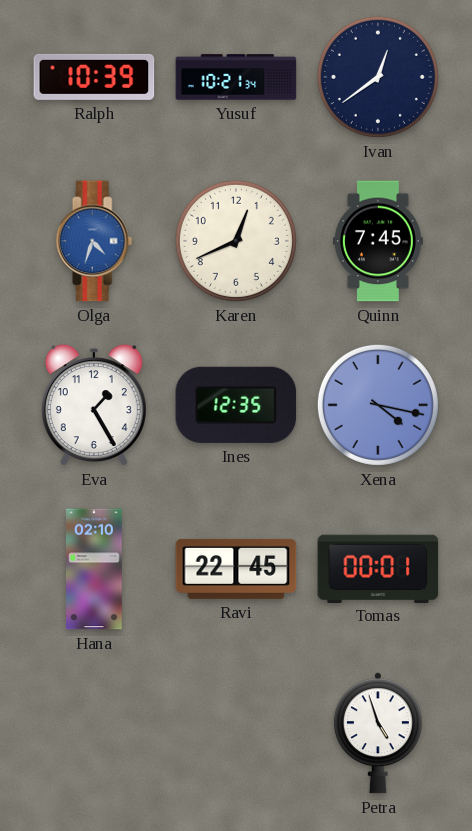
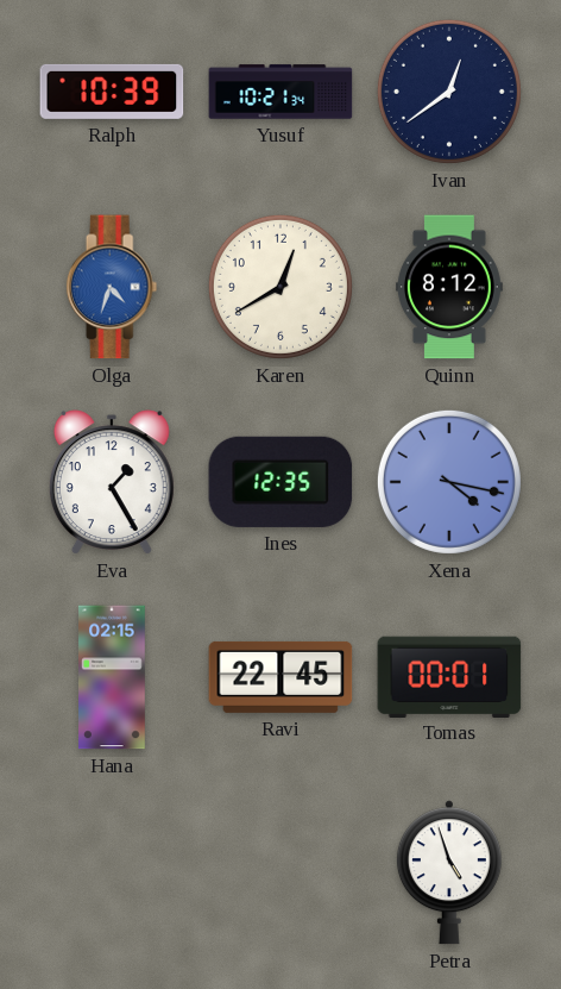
Karen: 12:41 -> 12:40 (280, 287)
Quinn: 7:45 -> 8:12 (449, 287)
Hana: 02:10 -> 02:15 (113, 677)
